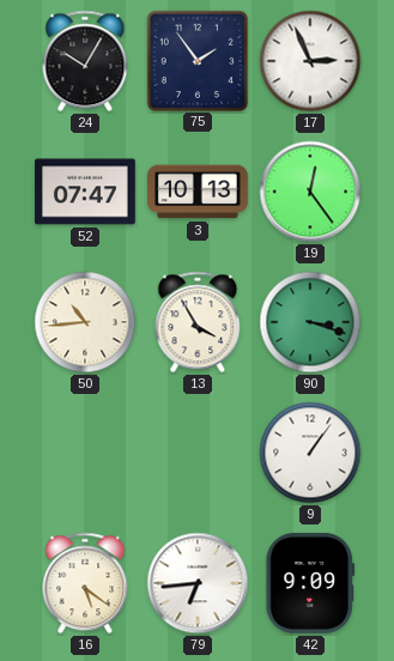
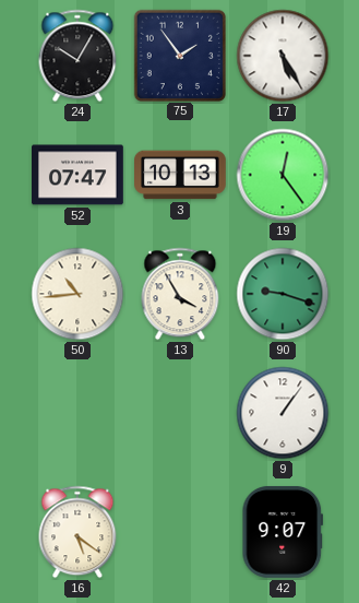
17: 2:56 -> 5:25 (283, 56)
90: 3:18 -> 9:18 (283, 294)
79: 6:44 -> none (198, 583)
42: 9:09 -> 9:07 (283, 532)
